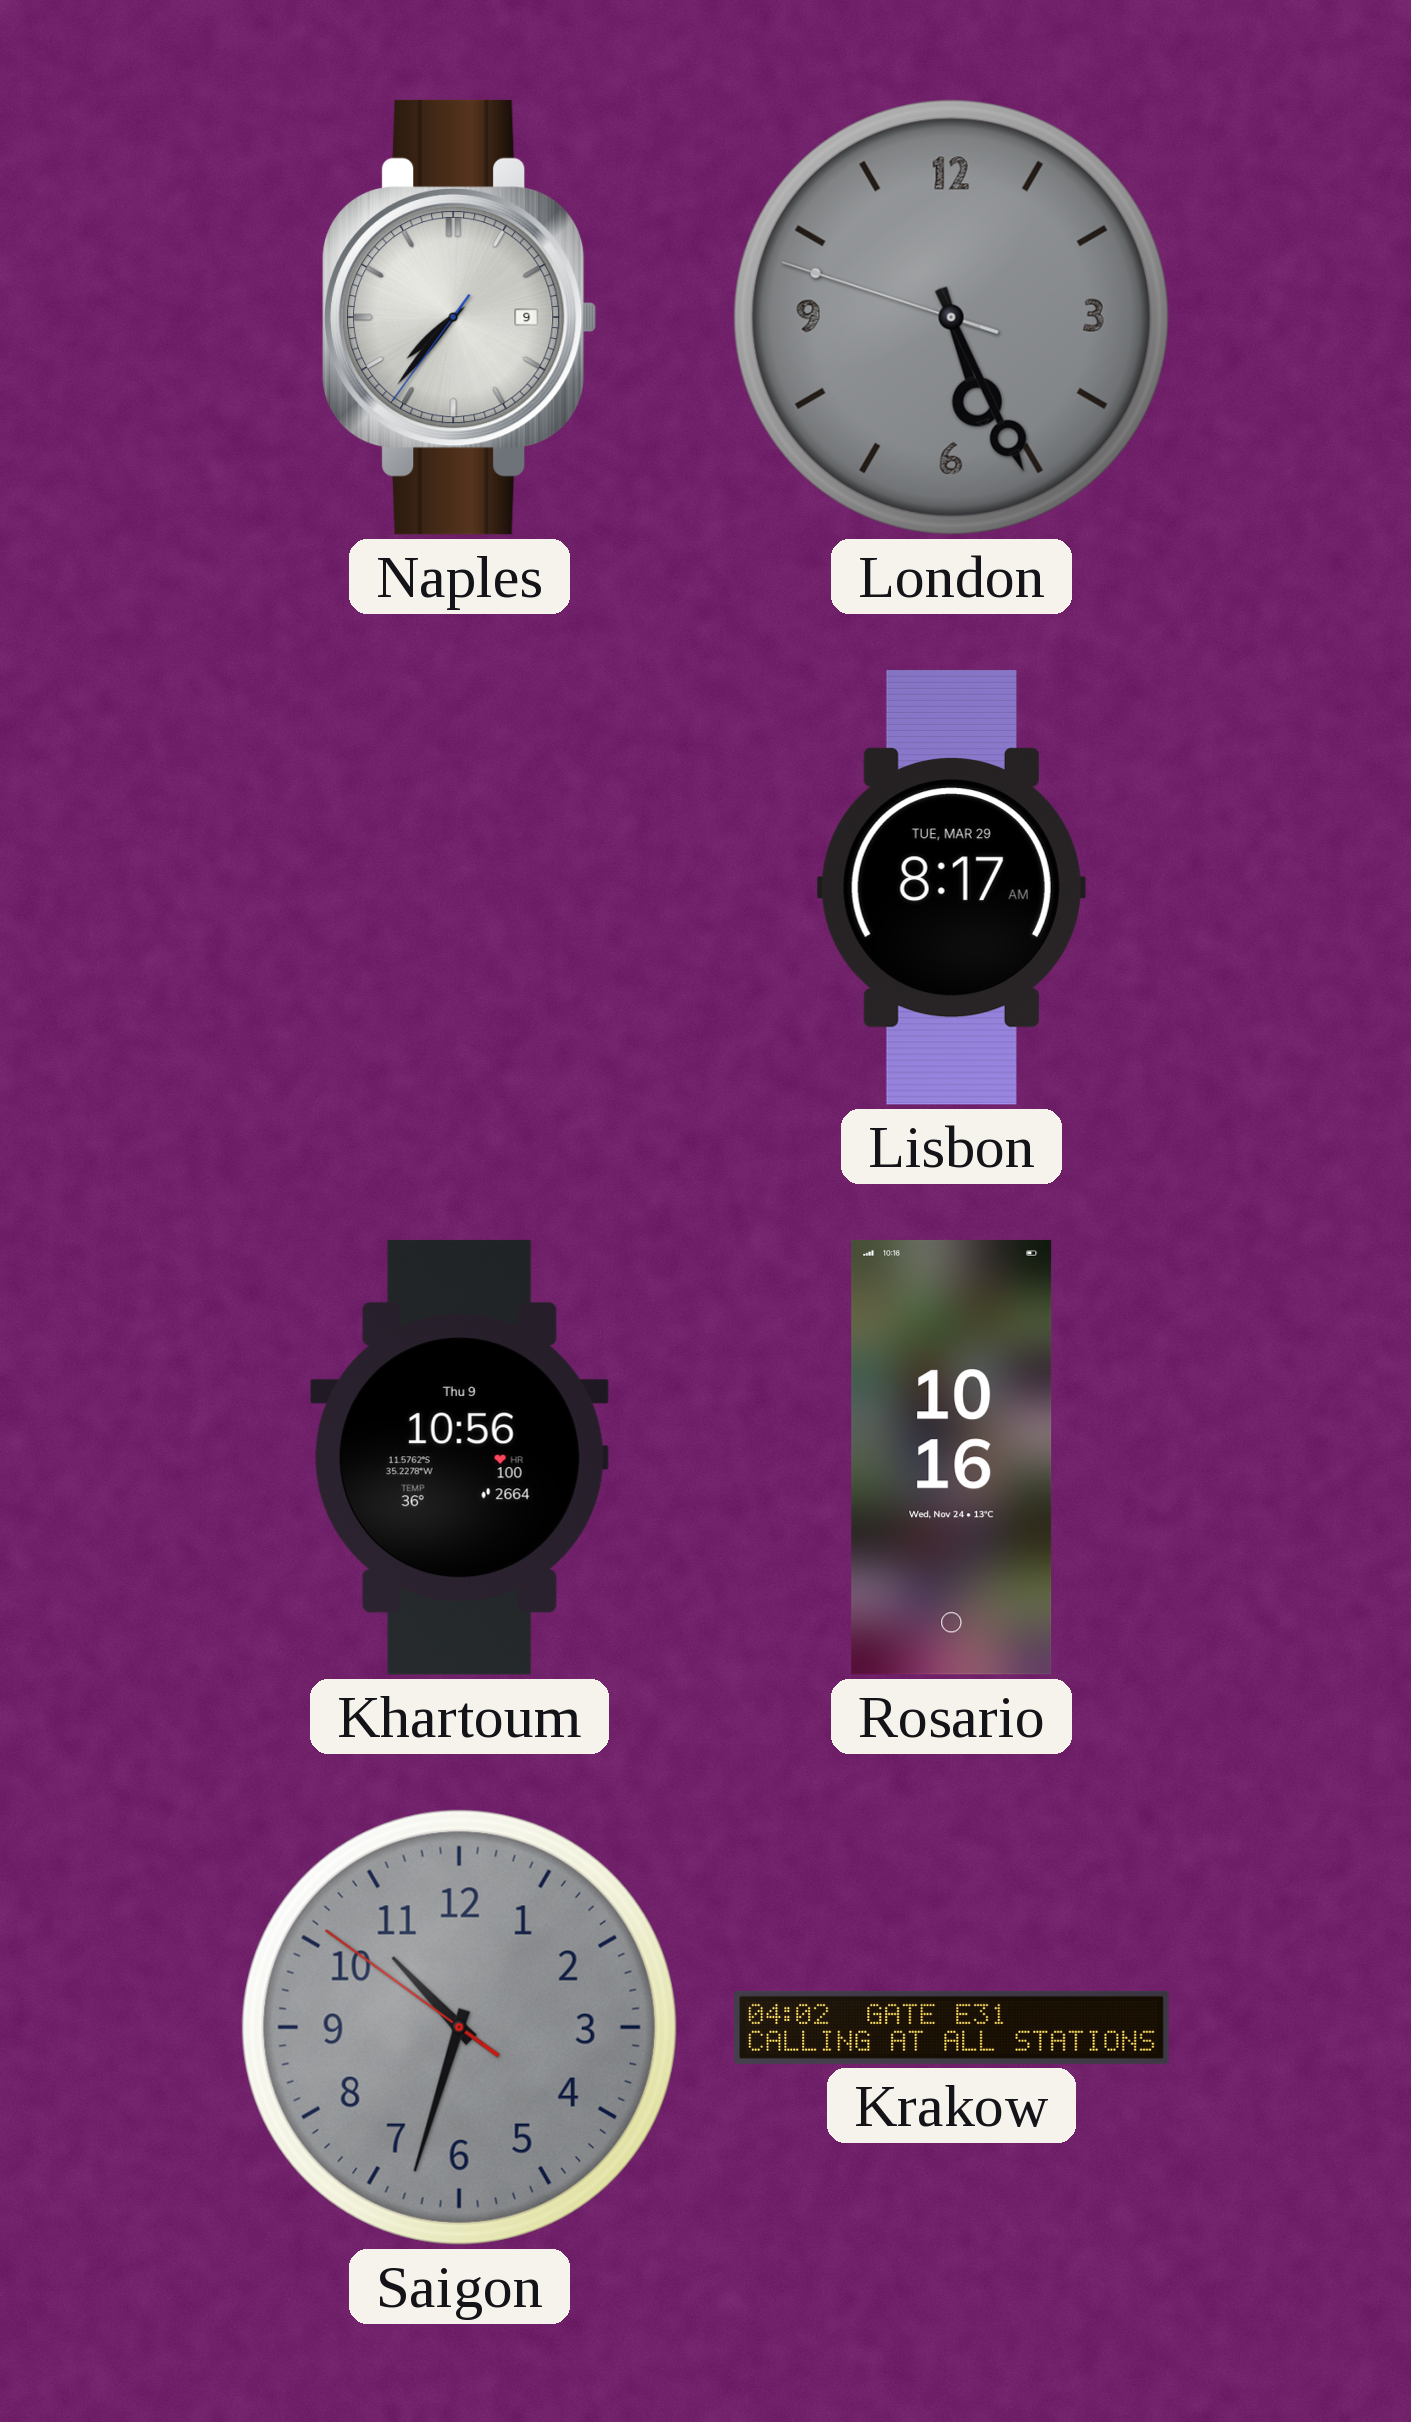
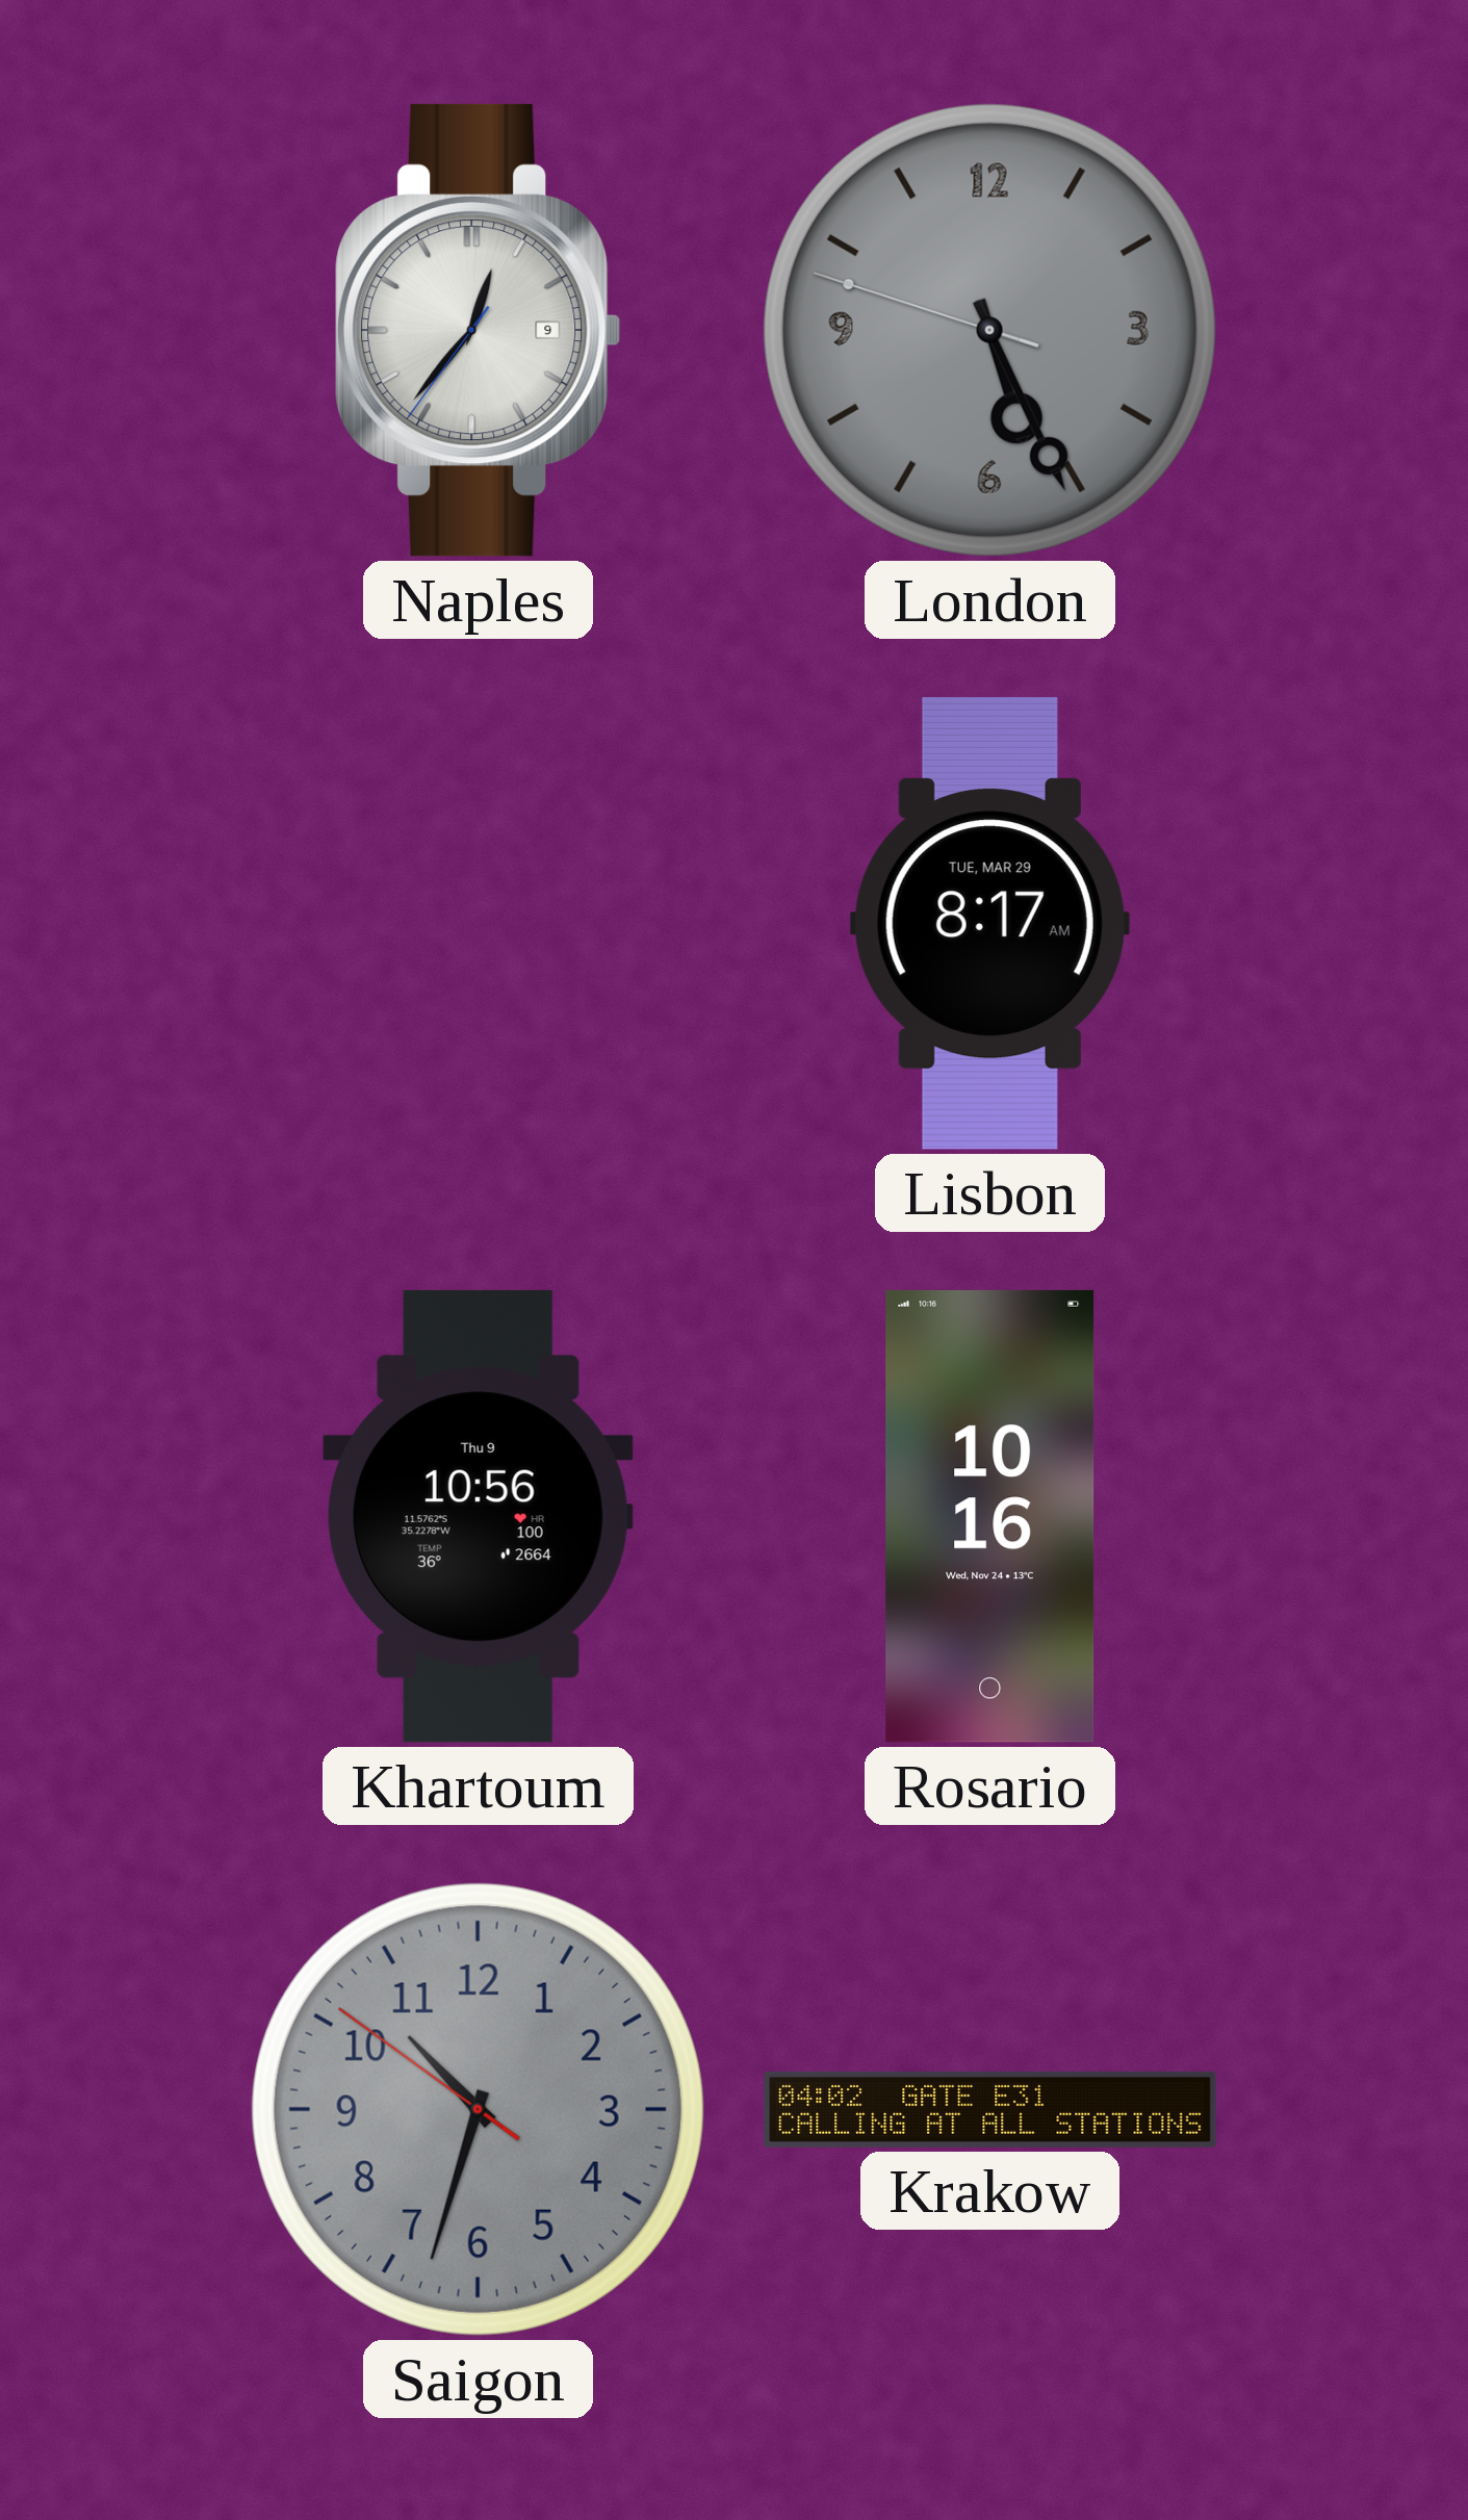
Naples: 7:36 -> 12:36 (479, 330)
